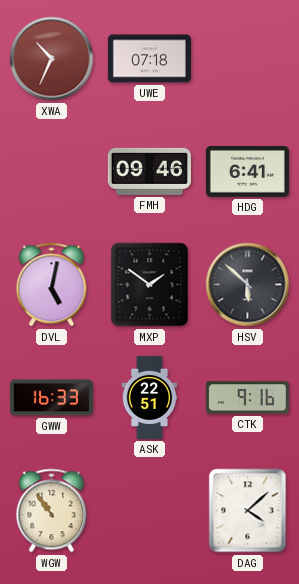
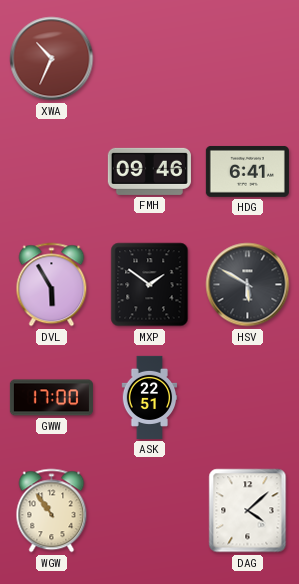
UWE: 07:18 -> none (149, 59)
DVL: 5:02 -> 5:55 (52, 285)
HSV: 5:52 -> 5:50 (248, 285)
GWW: 16:33 -> 17:00 (51, 398)
CTK: 9:16 -> none (247, 398)
